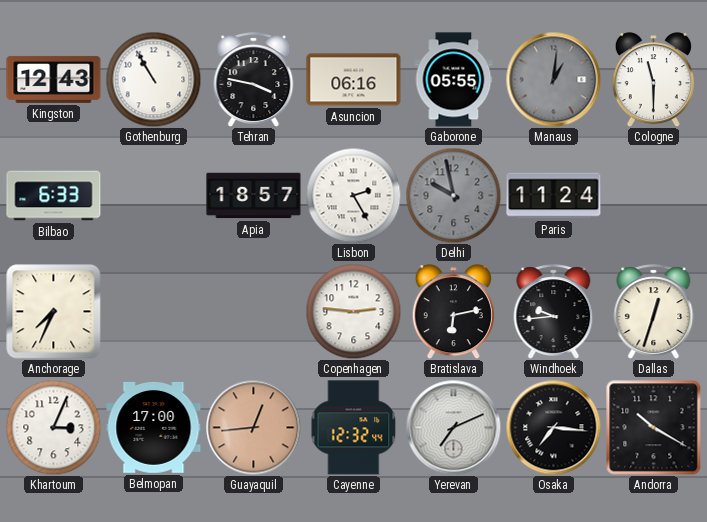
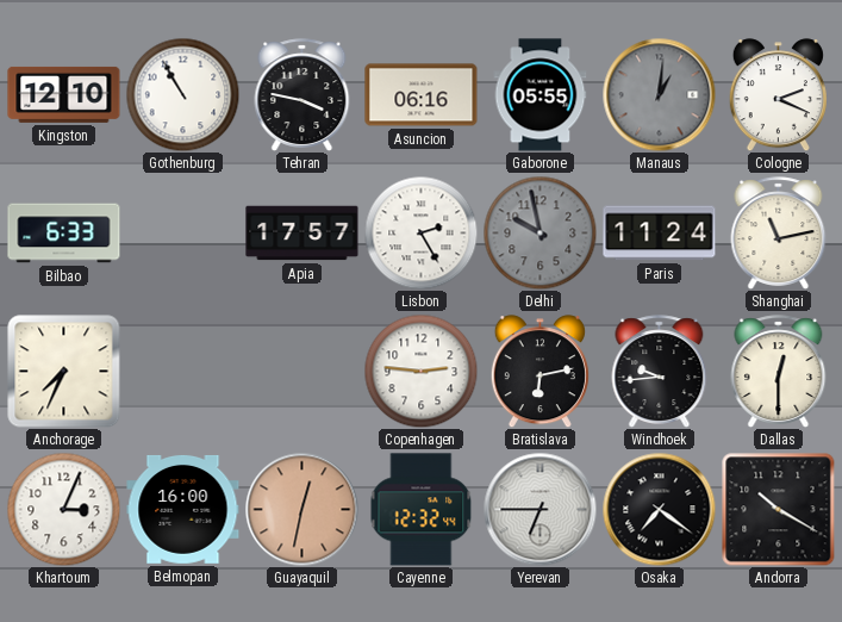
Kingston: 12:43 -> 12:10 (64, 94)
Cologne: 11:30 -> 2:19 (778, 95)
Apia: 18:57 -> 17:57 (303, 234)
Shanghai: none -> 11:13 (779, 234)
Dallas: 12:33 -> 12:30 (779, 372)
Belmopan: 17:00 -> 16:00 (183, 510)
Guayaquil: 12:44 -> 12:32 (301, 509)
Yerevan: 7:11 -> 6:45 (539, 509)
Osaka: 7:16 -> 7:21 (659, 509)
